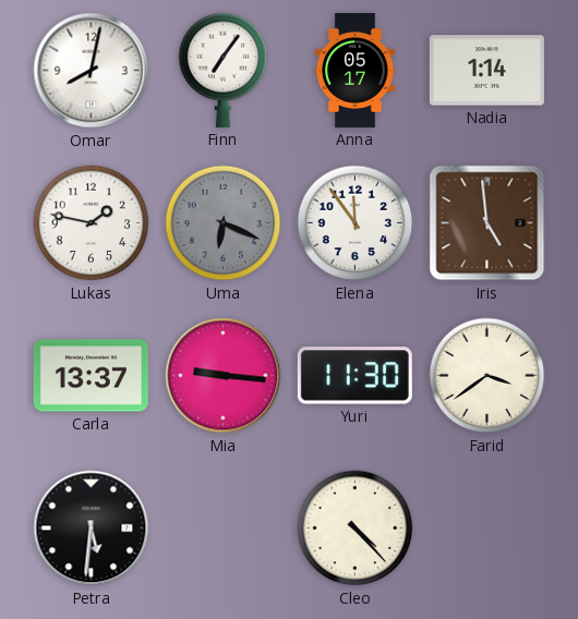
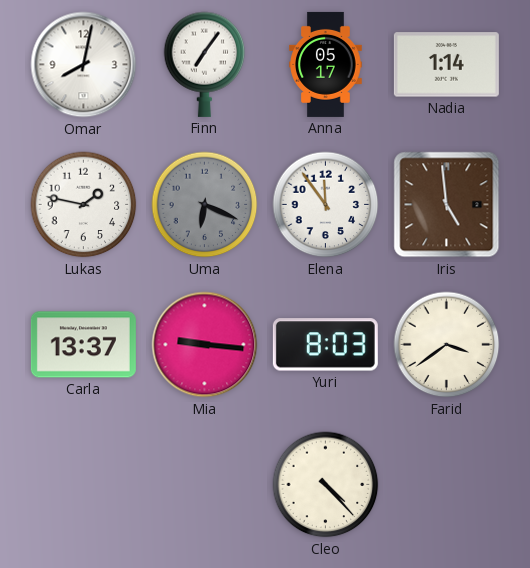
Yuri: 11:30 -> 8:03 (325, 345)
Petra: 5:31 -> none (92, 529)
